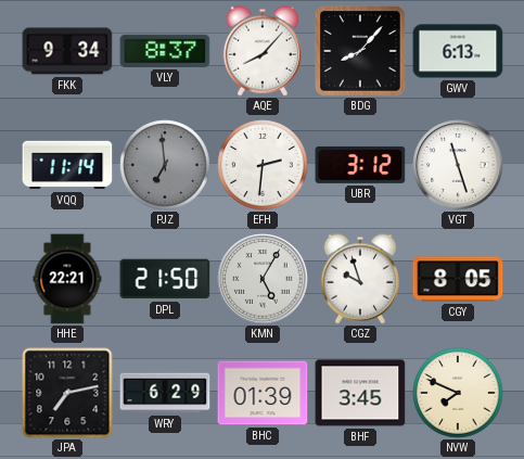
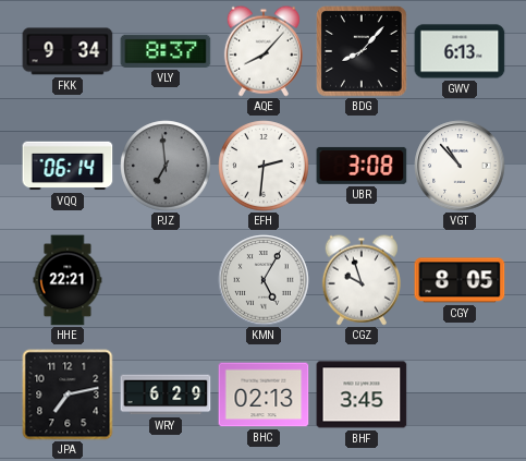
VQQ: 11:14 -> 06:14 (68, 166)
UBR: 3:12 -> 3:08 (362, 166)
VGT: 11:27 -> 10:53 (460, 166)
DPL: 21:50 -> none (165, 279)
BHC: 01:39 -> 02:13 (264, 395)
NVW: 7:49 -> none (458, 393)
